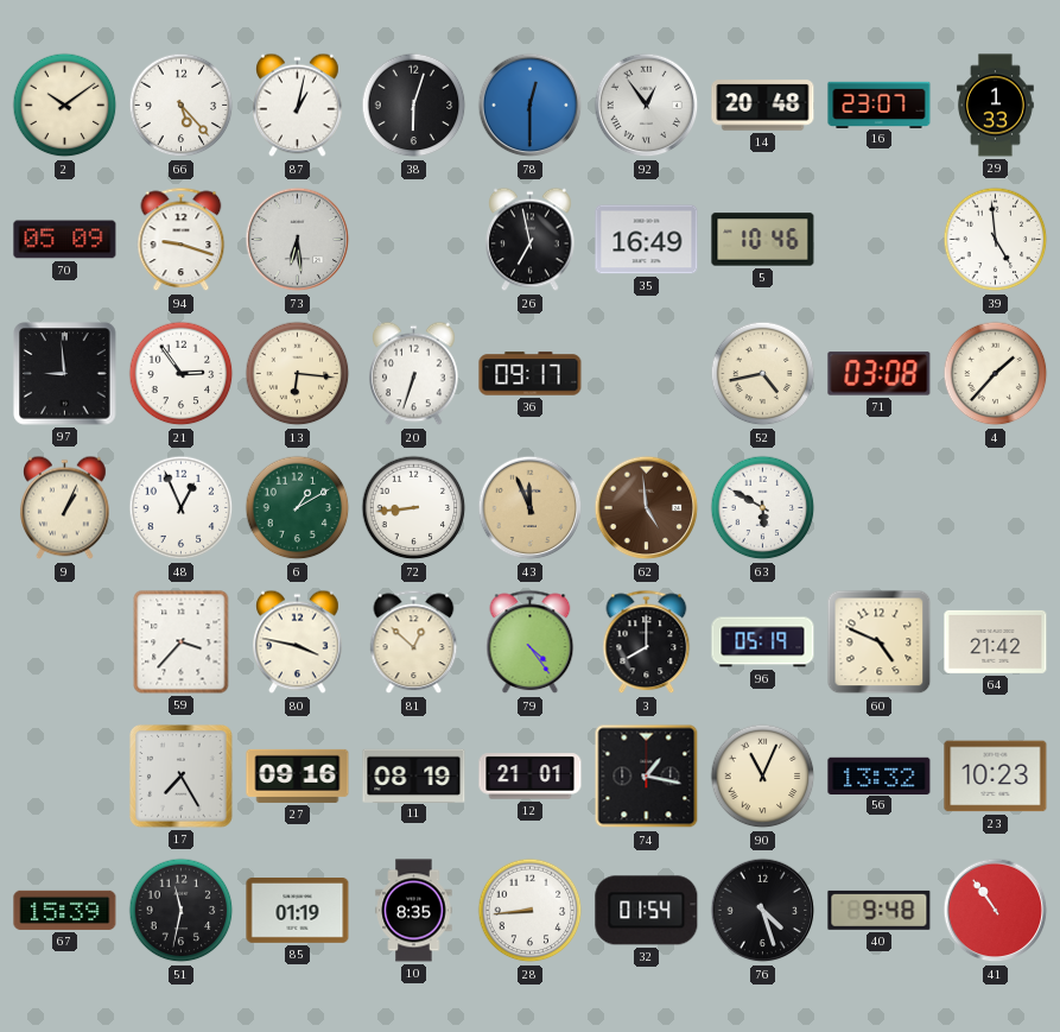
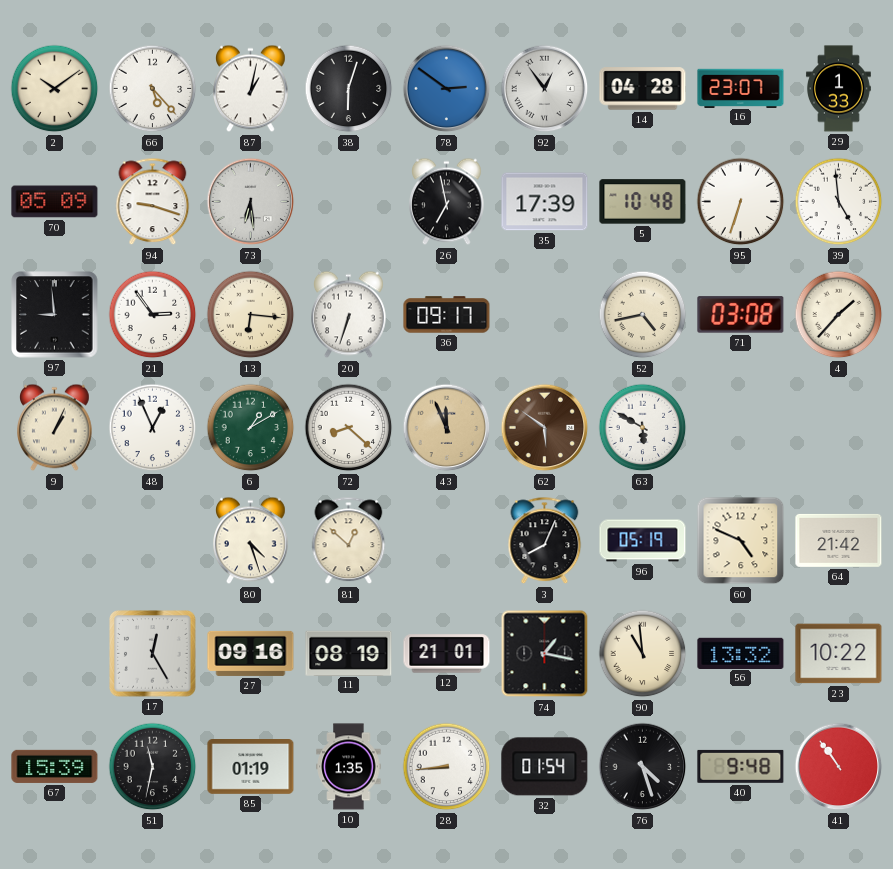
78: 12:30 -> 2:51 (447, 89)
14: 20:48 -> 04:28 (643, 89)
35: 16:49 -> 17:39 (545, 202)
5: 10:46 -> 10:48 (643, 202)
95: none -> 6:33 (741, 202)
72: 8:44 -> 8:22 (349, 428)
62: 4:59 -> 5:51 (545, 428)
59: 3:37 -> none (182, 642)
80: 3:47 -> 4:27 (251, 541)
79: 4:24 -> none (531, 642)
3: 8:00 -> 8:04 (545, 541)
17: 7:25 -> 12:25 (153, 654)
90: 11:04 -> 10:59 (643, 654)
23: 10:23 -> 10:22 (839, 654)
10: 8:35 -> 1:35 (349, 767)
